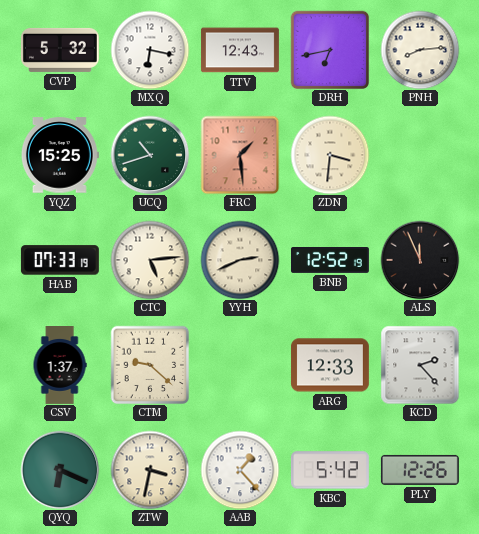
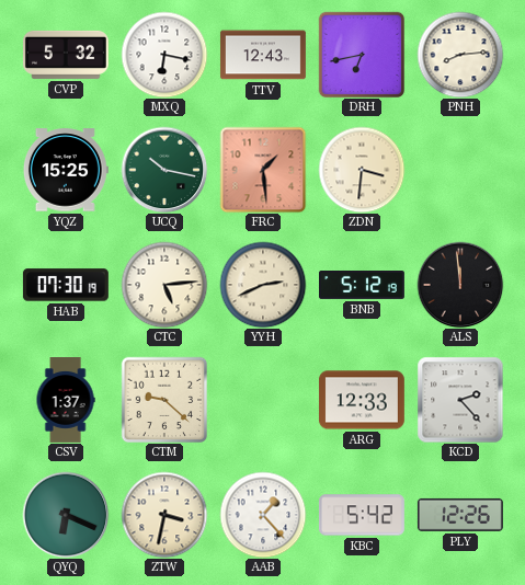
UCQ: 10:42 -> 10:17 (164, 170)
HAB: 07:33 -> 07:30 (66, 285)
BNB: 12:52 -> 5:12 (363, 286)
ALS: 11:56 -> 11:59 (460, 285)
